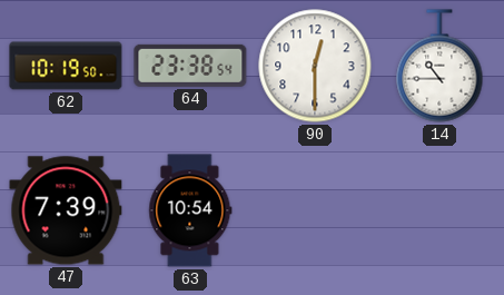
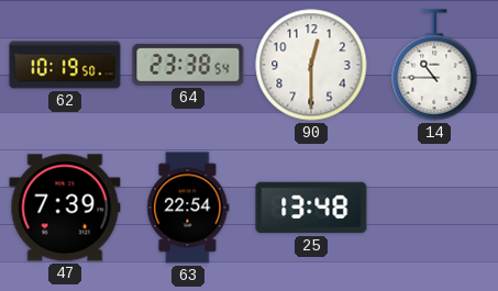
63: 10:54 -> 22:54 (188, 208)
25: none -> 13:48 (311, 208)
